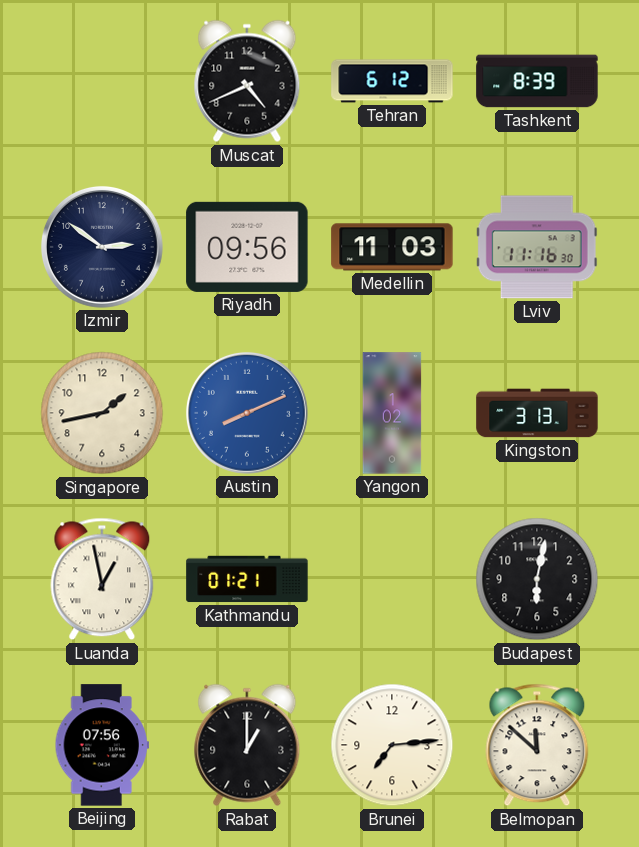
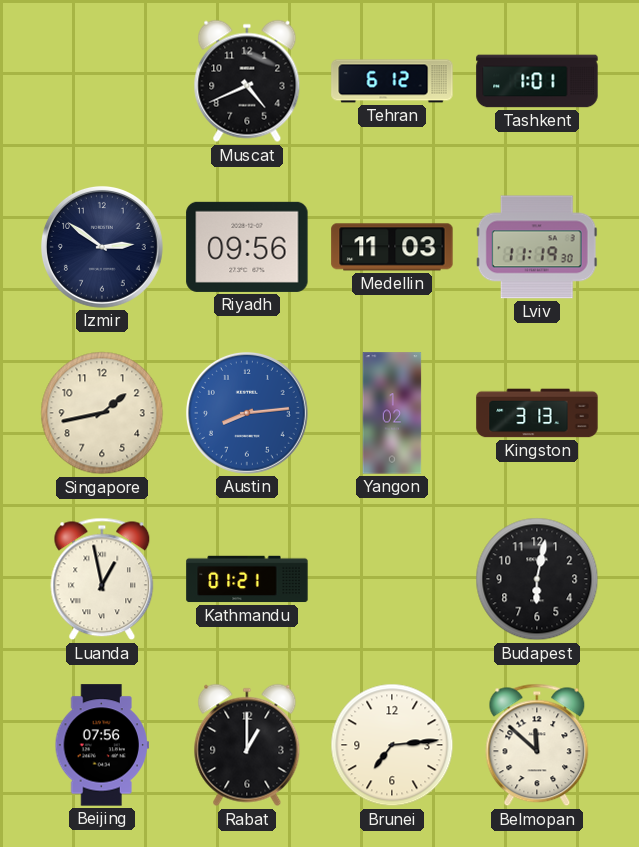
Tashkent: 8:39 -> 1:01 (537, 81)
Lviv: 11:16 -> 11:19 (537, 247)
Austin: 8:11 -> 8:14 (247, 413)
